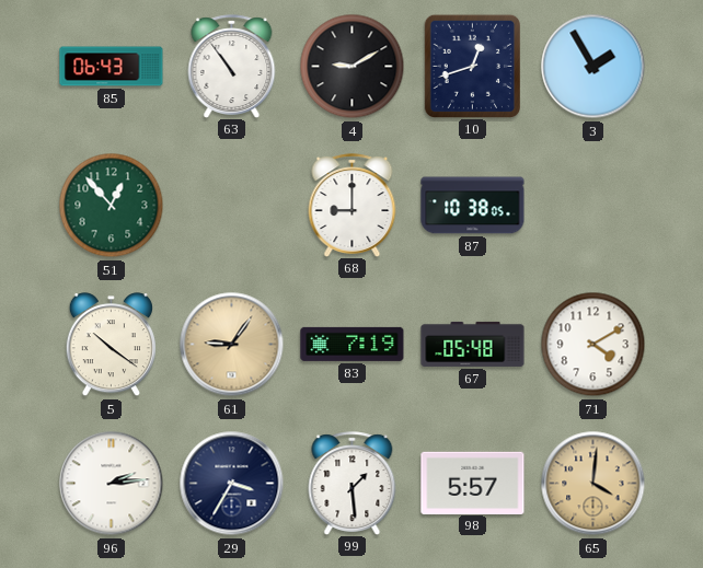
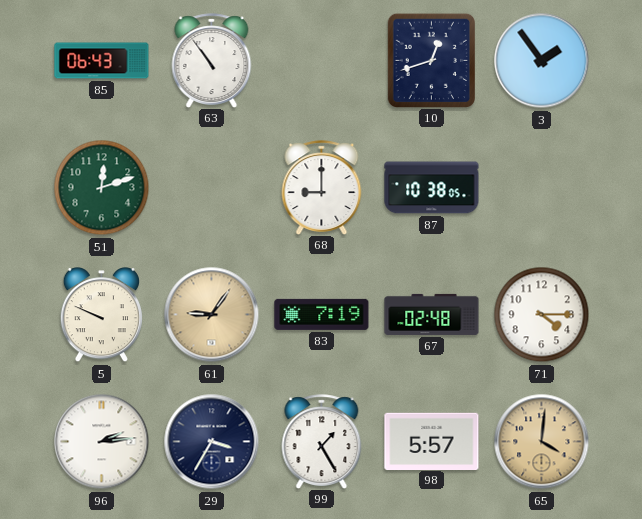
4: 9:10 -> none (353, 67)
3: 1:55 -> 1:54 (542, 61)
51: 12:53 -> 12:12 (102, 188)
5: 10:21 -> 9:49 (101, 315)
67: 05:48 -> 02:48 (432, 314)
71: 4:10 -> 4:15 (542, 315)
99: 1:29 -> 1:25 (322, 441)
